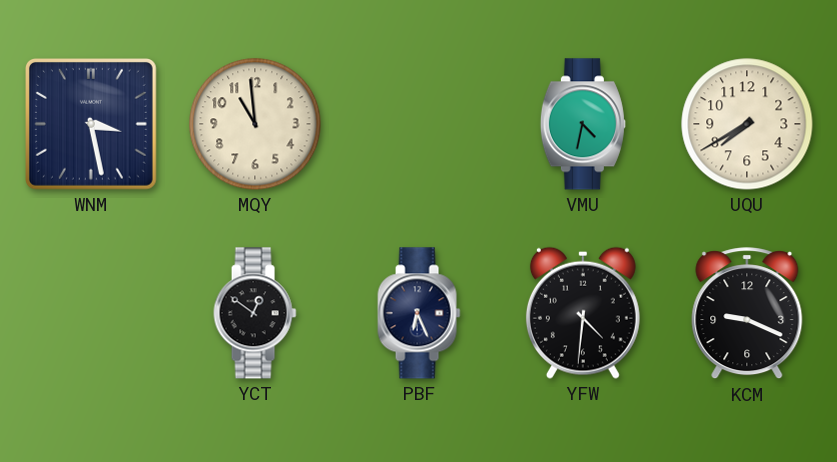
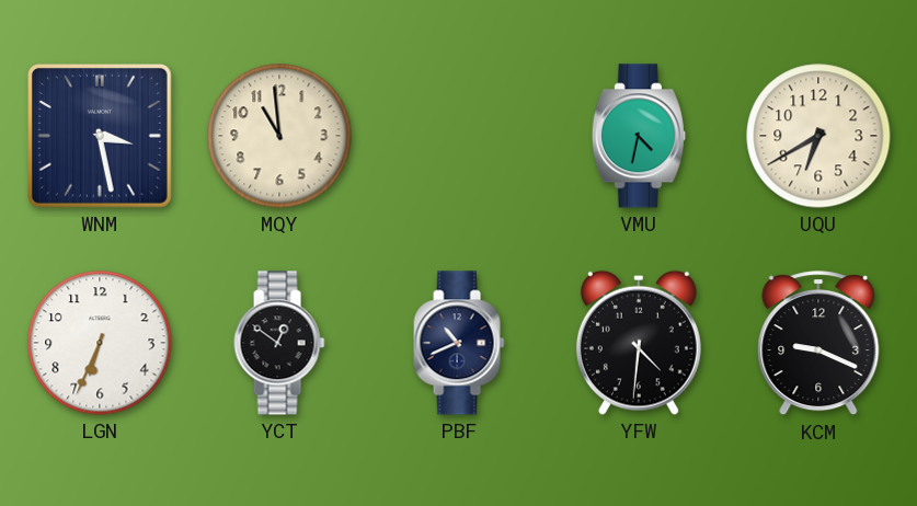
UQU: 7:40 -> 6:40 (818, 136)
LGN: none -> 6:34 (100, 343)
PBF: 6:26 -> 10:41 (459, 343)
